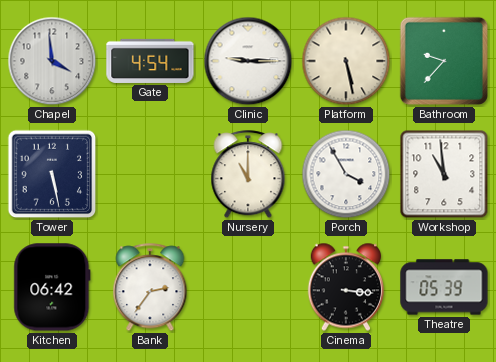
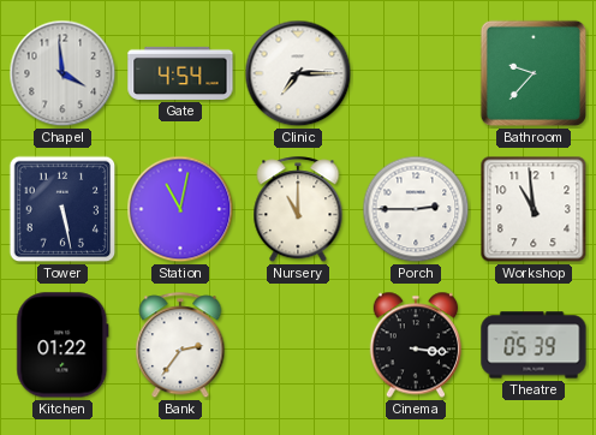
Clinic: 9:15 -> 7:15 (298, 73)
Platform: 5:28 -> none (346, 61)
Station: none -> 11:02 (180, 209)
Porch: 3:55 -> 2:45 (416, 209)
Kitchen: 06:42 -> 01:22 (62, 345)
